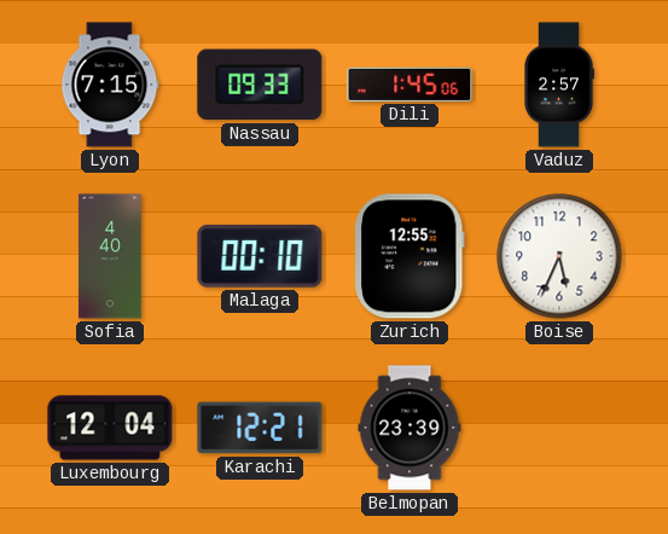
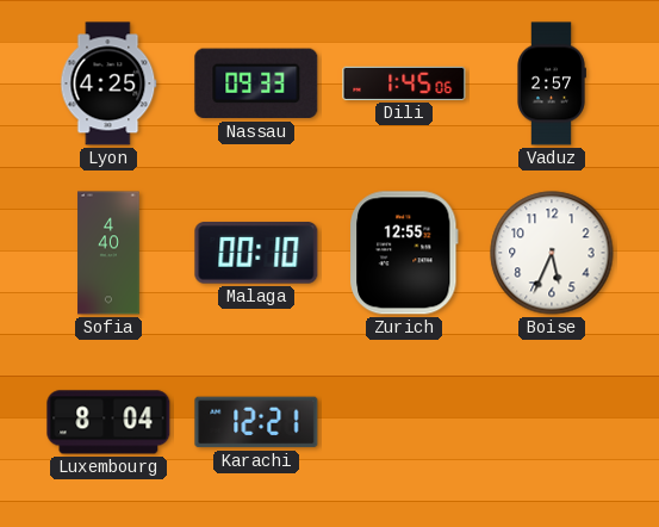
Lyon: 7:15 -> 4:25 (108, 83)
Luxembourg: 12:04 -> 8:04 (108, 422)
Belmopan: 23:39 -> none (409, 428)
